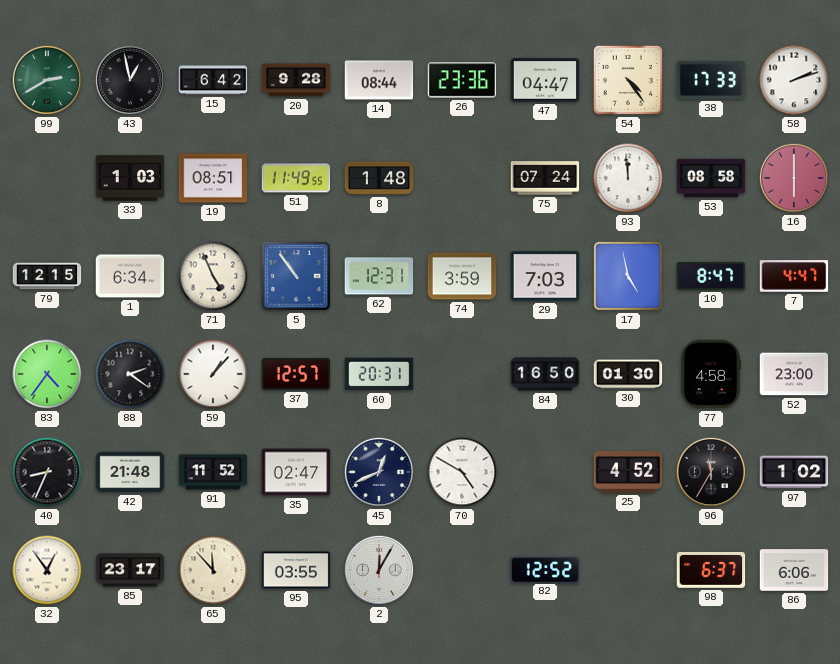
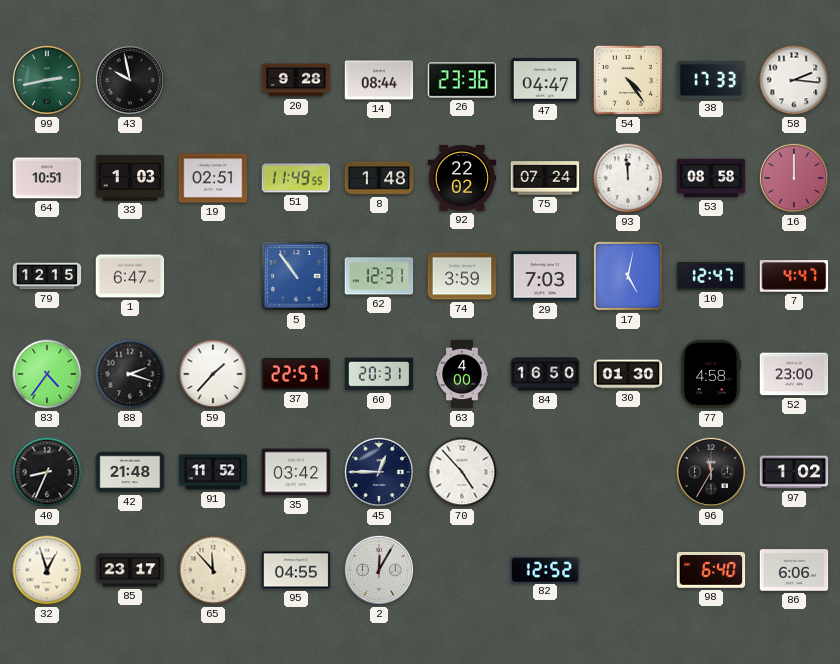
99: 2:40 -> 2:43 (47, 80)
43: 12:58 -> 9:58 (130, 80)
15: 6:42 -> none (213, 80)
58: 2:12 -> 2:16 (794, 80)
64: none -> 10:51 (47, 178)
19: 08:51 -> 02:51 (213, 178)
92: none -> 22:02 (462, 178)
16: 6:00 -> 12:00 (794, 178)
1: 6:34 -> 6:47 (130, 276)
71: 4:56 -> none (213, 276)
17: 4:58 -> 5:02 (628, 276)
10: 8:47 -> 12:47 (711, 276)
88: 2:21 -> 2:18 (130, 374)
59: 1:07 -> 1:37 (213, 374)
37: 12:57 -> 22:57 (296, 374)
63: none -> 4:00 (462, 374)
35: 02:47 -> 03:42 (296, 472)
45: 12:41 -> 12:45 (379, 472)
70: 4:50 -> 4:53 (462, 472)
25: 4:52 -> none (628, 473)
32: 12:54 -> 12:57 (47, 570)
95: 03:55 -> 04:55 (296, 570)
98: 6:37 -> 6:40 (711, 570)
